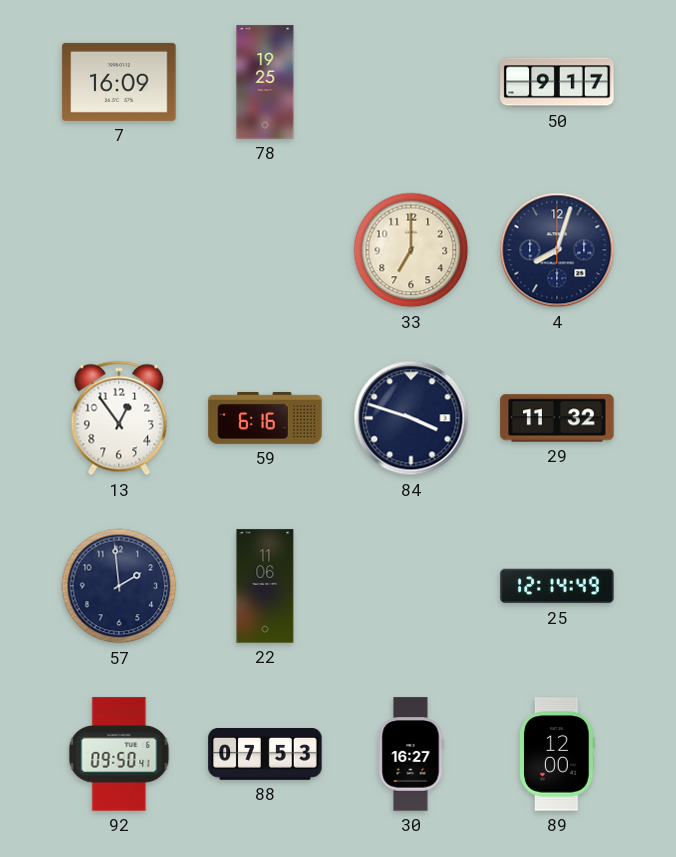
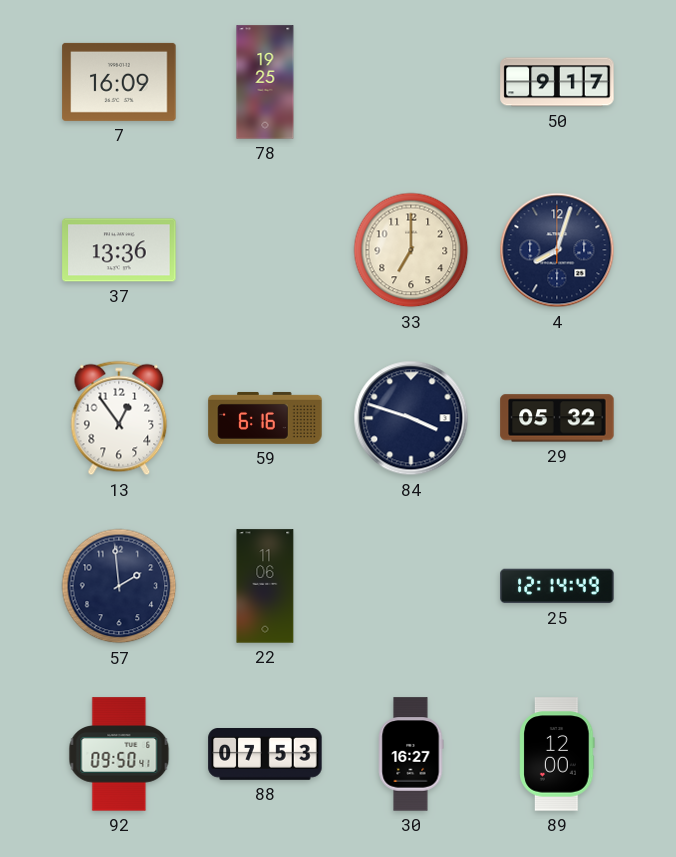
37: none -> 13:36 (119, 250)
29: 11:32 -> 05:32 (557, 418)
